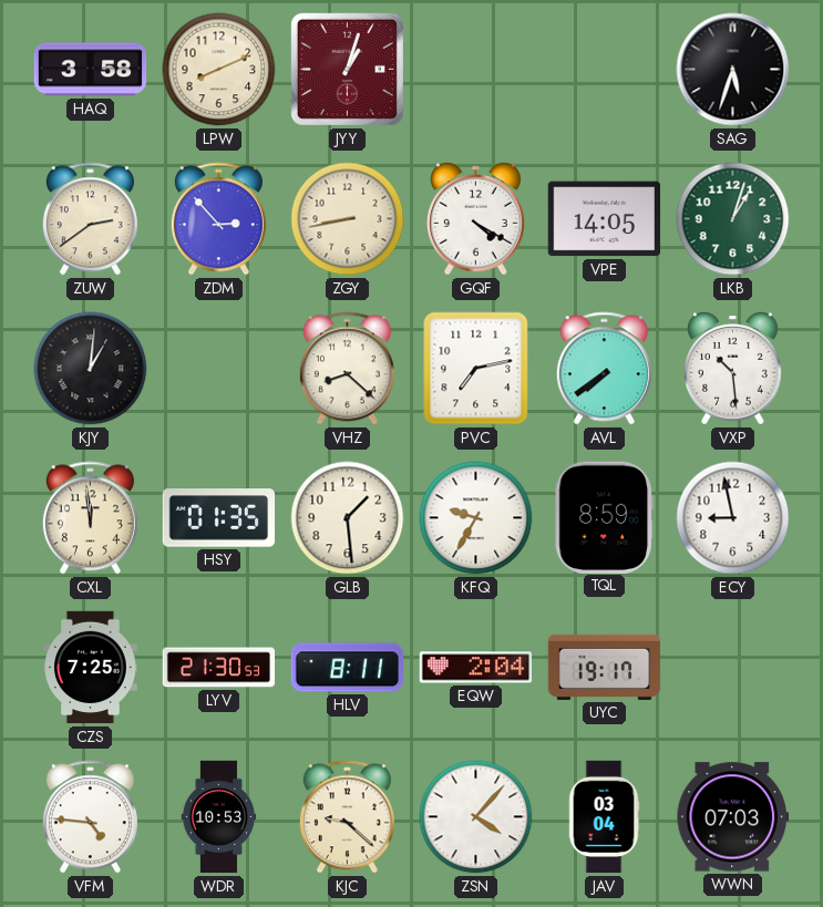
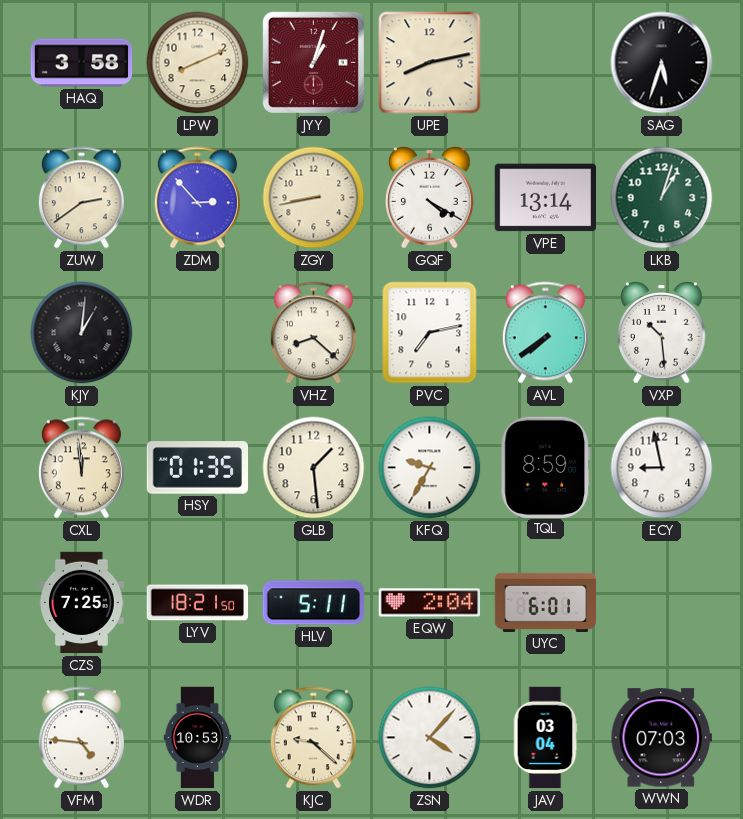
UPE: none -> 8:13 (430, 63)
VPE: 14:05 -> 13:14 (545, 198)
LYV: 21:30 -> 18:21 (198, 603)
HLV: 8:11 -> 5:11 (314, 603)
UYC: 19:17 -> 6:01 (546, 602)
